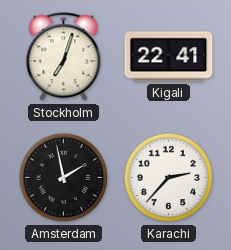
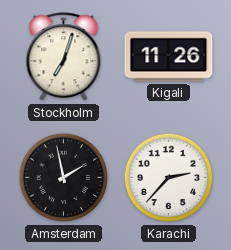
Kigali: 22:41 -> 11:26 (169, 57)
